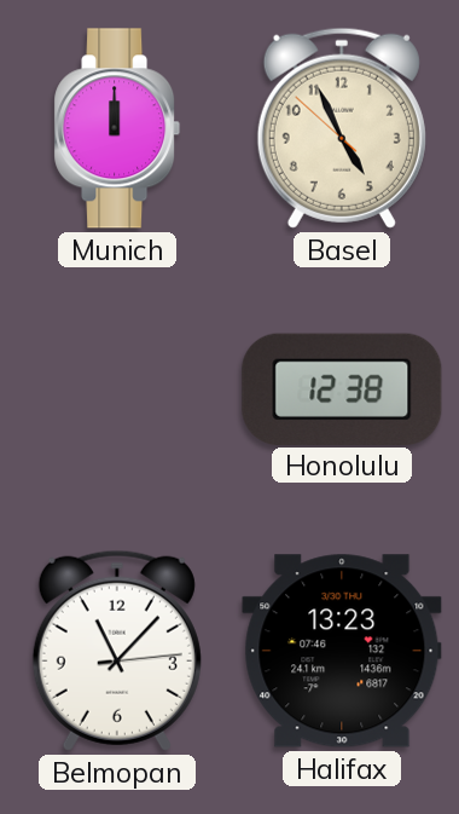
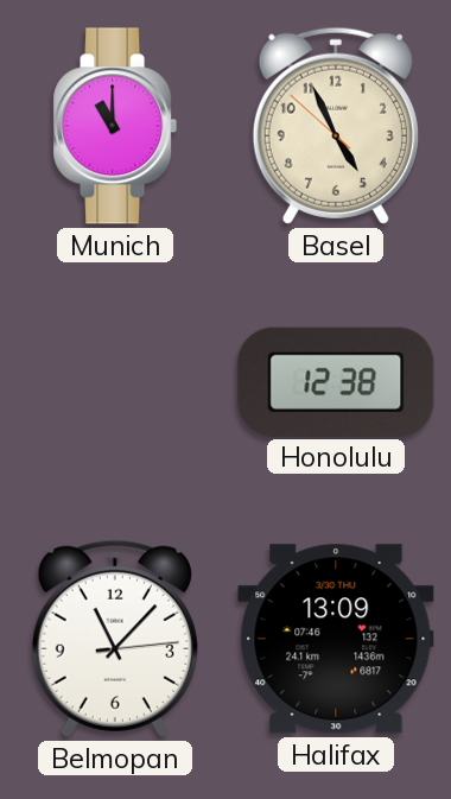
Munich: 12:00 -> 11:00 (115, 126)
Halifax: 13:23 -> 13:09 (336, 639)
